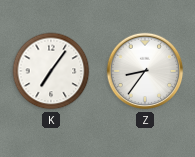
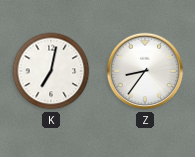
K: 7:06 -> 7:02 (51, 71)
